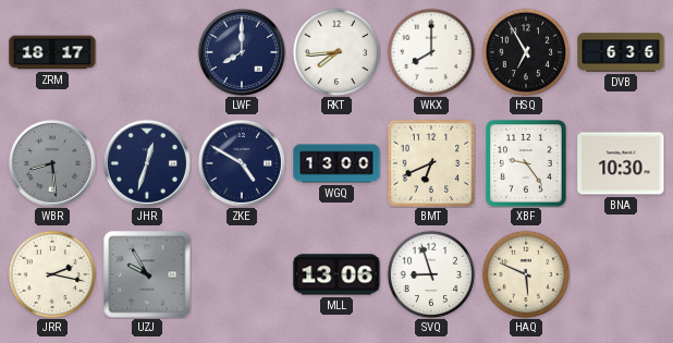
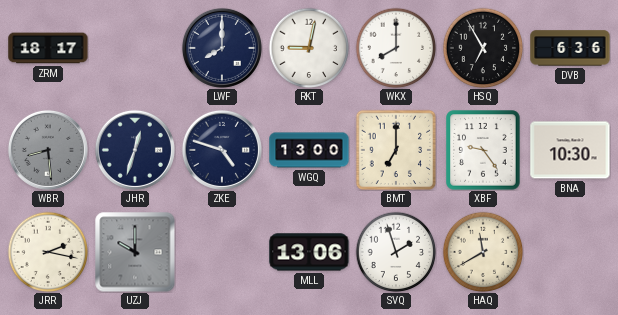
RKT: 7:44 -> 9:02 (309, 48)
ZKE: 4:50 -> 4:48 (222, 150)
BMT: 6:41 -> 7:00 (396, 150)
UZJ: 9:55 -> 10:00 (135, 252)
SVQ: 8:57 -> 1:57 (396, 252)
HAQ: 5:49 -> 11:40 (483, 252)
